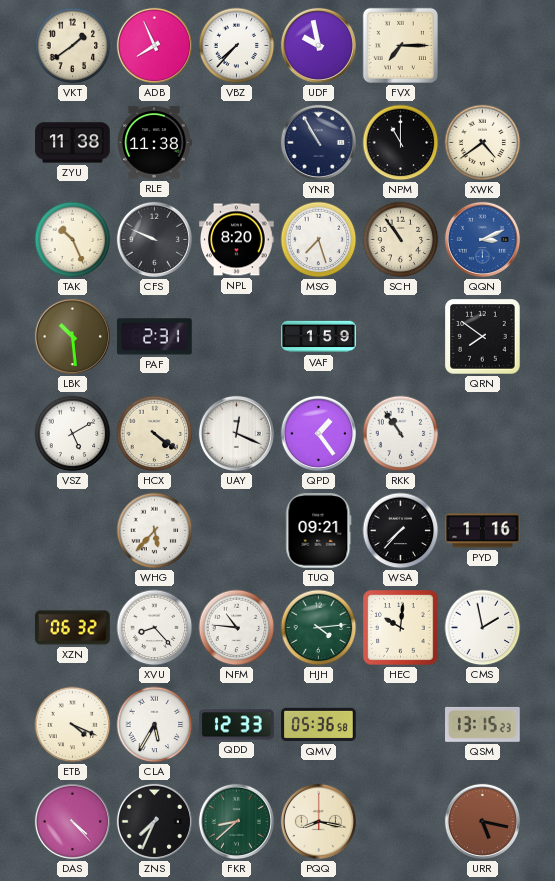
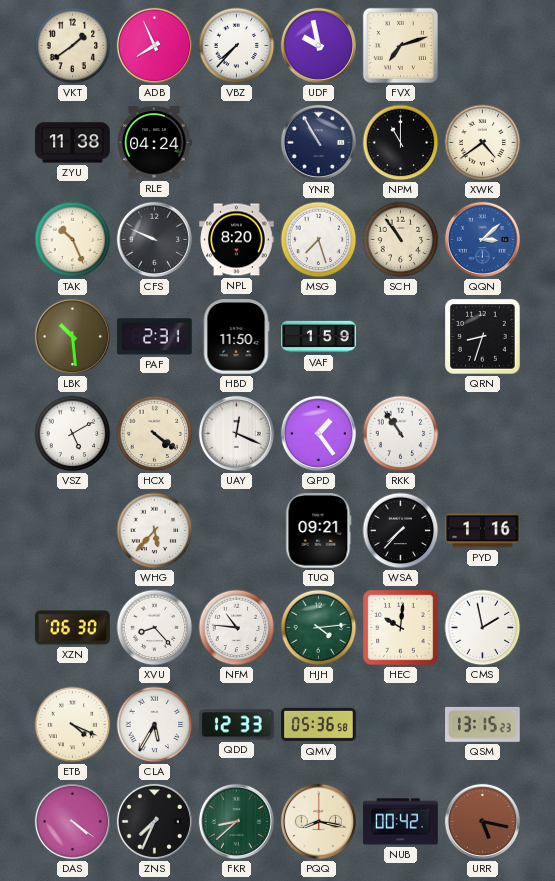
FVX: 7:15 -> 7:12 (400, 45)
RLE: 11:38 -> 04:24 (154, 143)
QQN: 3:11 -> 3:08 (482, 239)
HBD: none -> 11:50 (236, 337)
QRN: 7:51 -> 8:33 (483, 337)
XZN: 06:32 -> 06:30 (73, 628)
DAS: 4:23 -> 4:21 (72, 821)
NUB: none -> 00:42 (401, 822)
